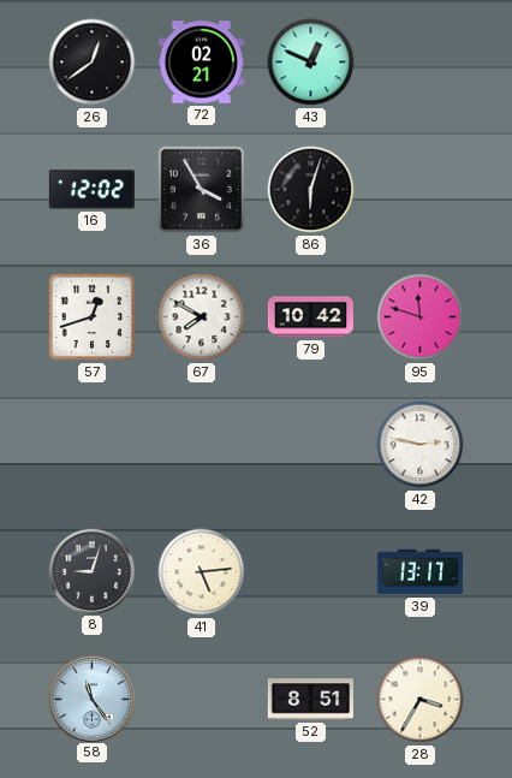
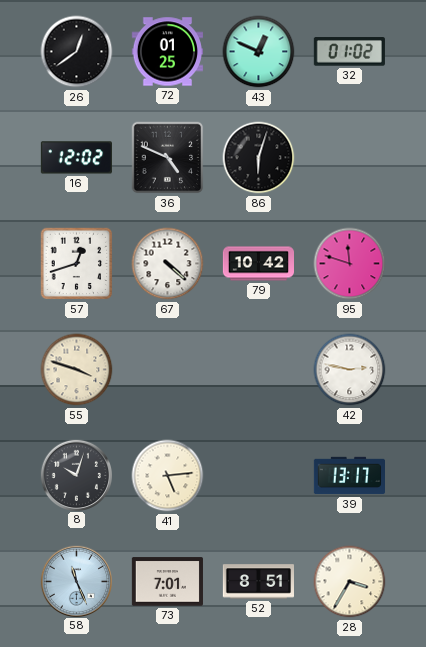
72: 02:21 -> 01:25 (167, 52)
32: none -> 01:02 (349, 52)
36: 3:55 -> 4:49 (168, 158)
67: 7:50 -> 4:22 (168, 264)
55: none -> 3:48 (77, 370)
8: 9:03 -> 10:03 (76, 475)
58: 11:24 -> 11:26 (76, 581)
73: none -> 7:01 (167, 582)
